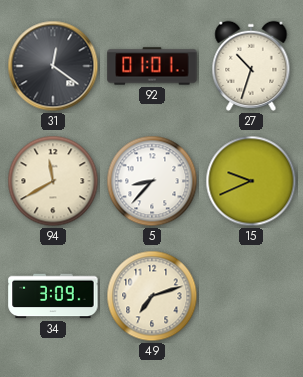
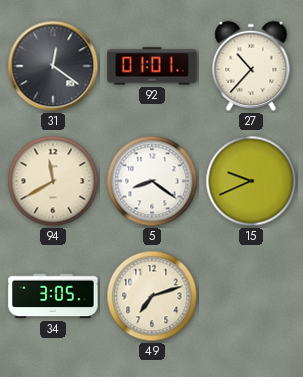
27: 10:33 -> 10:37 (251, 66)
5: 8:37 -> 8:21 (152, 181)
34: 3:09 -> 3:05 (53, 296)
